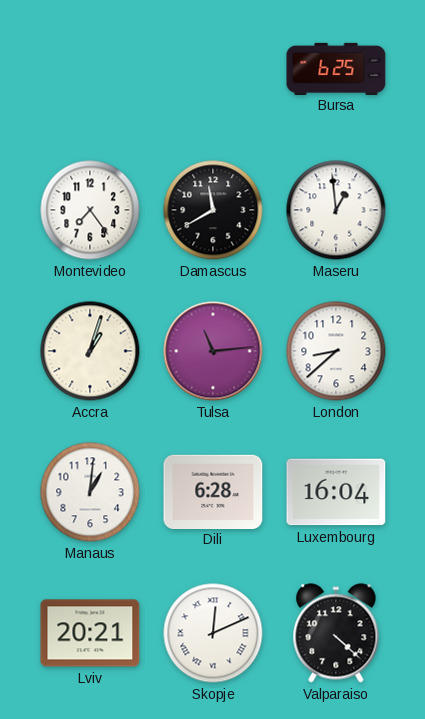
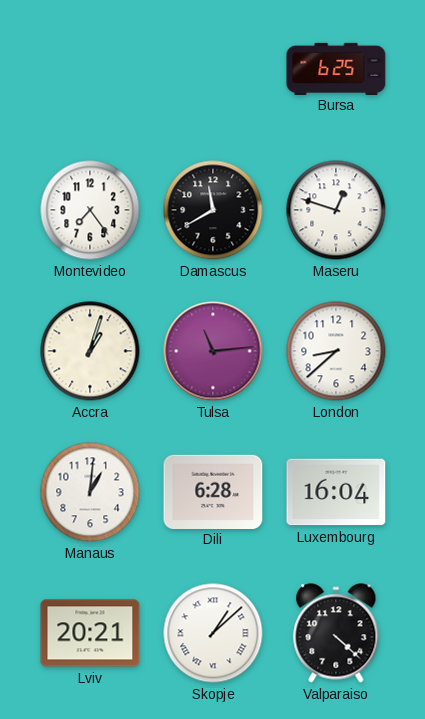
Maseru: 12:59 -> 12:48 (336, 210)
Skopje: 12:11 -> 1:08 (213, 633)
